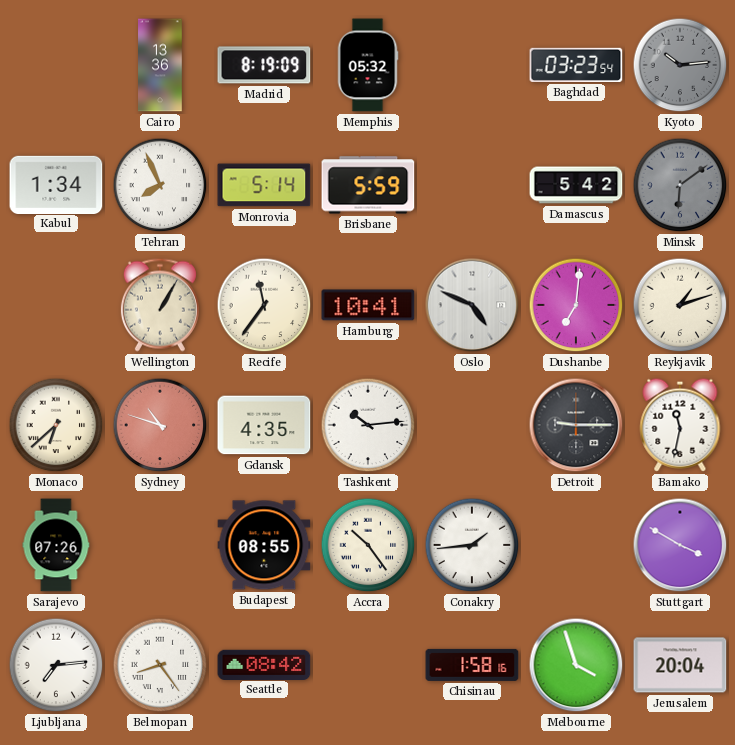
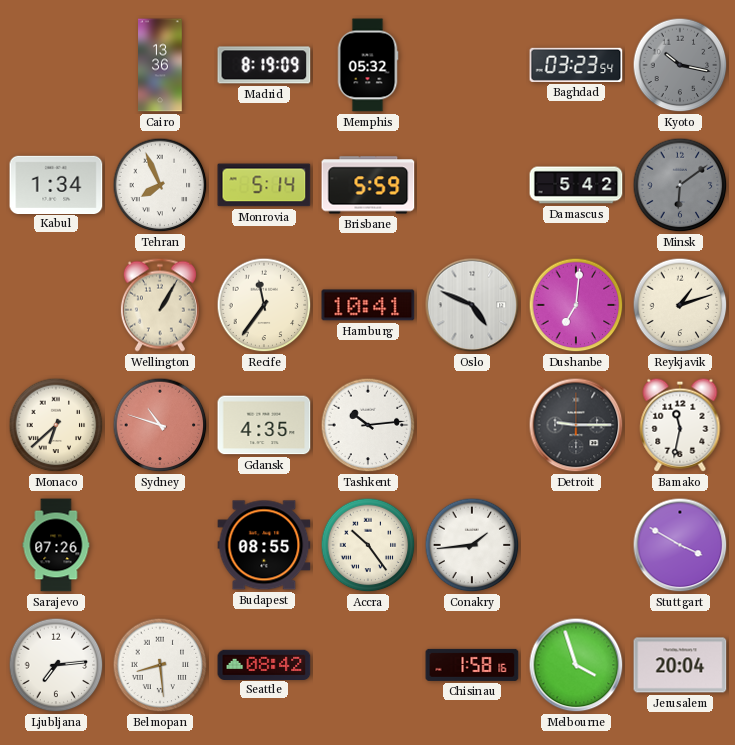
Kyoto: 10:14 -> 10:17 (680, 65)
Belmopan: 8:24 -> 8:29 (160, 665)
